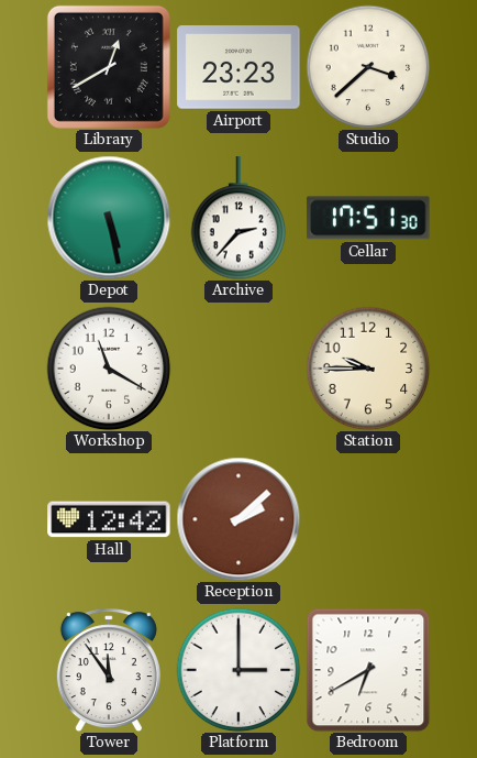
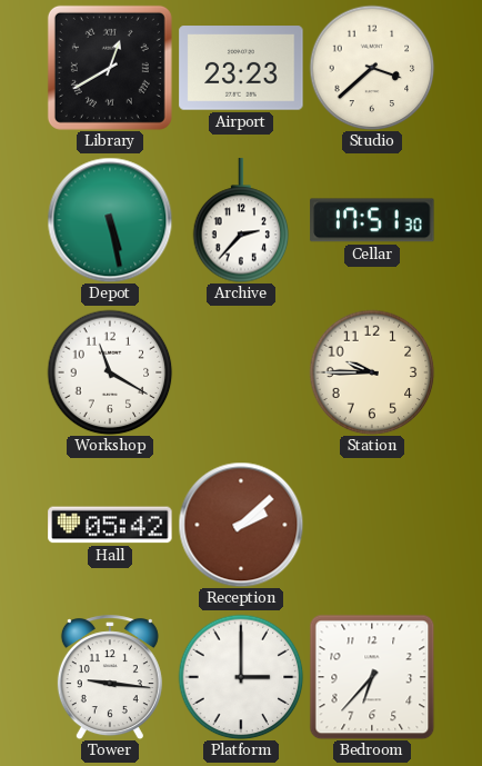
Hall: 12:42 -> 05:42 (110, 525)
Tower: 11:54 -> 9:16 (110, 677)
Bedroom: 6:40 -> 6:37 (372, 677)
